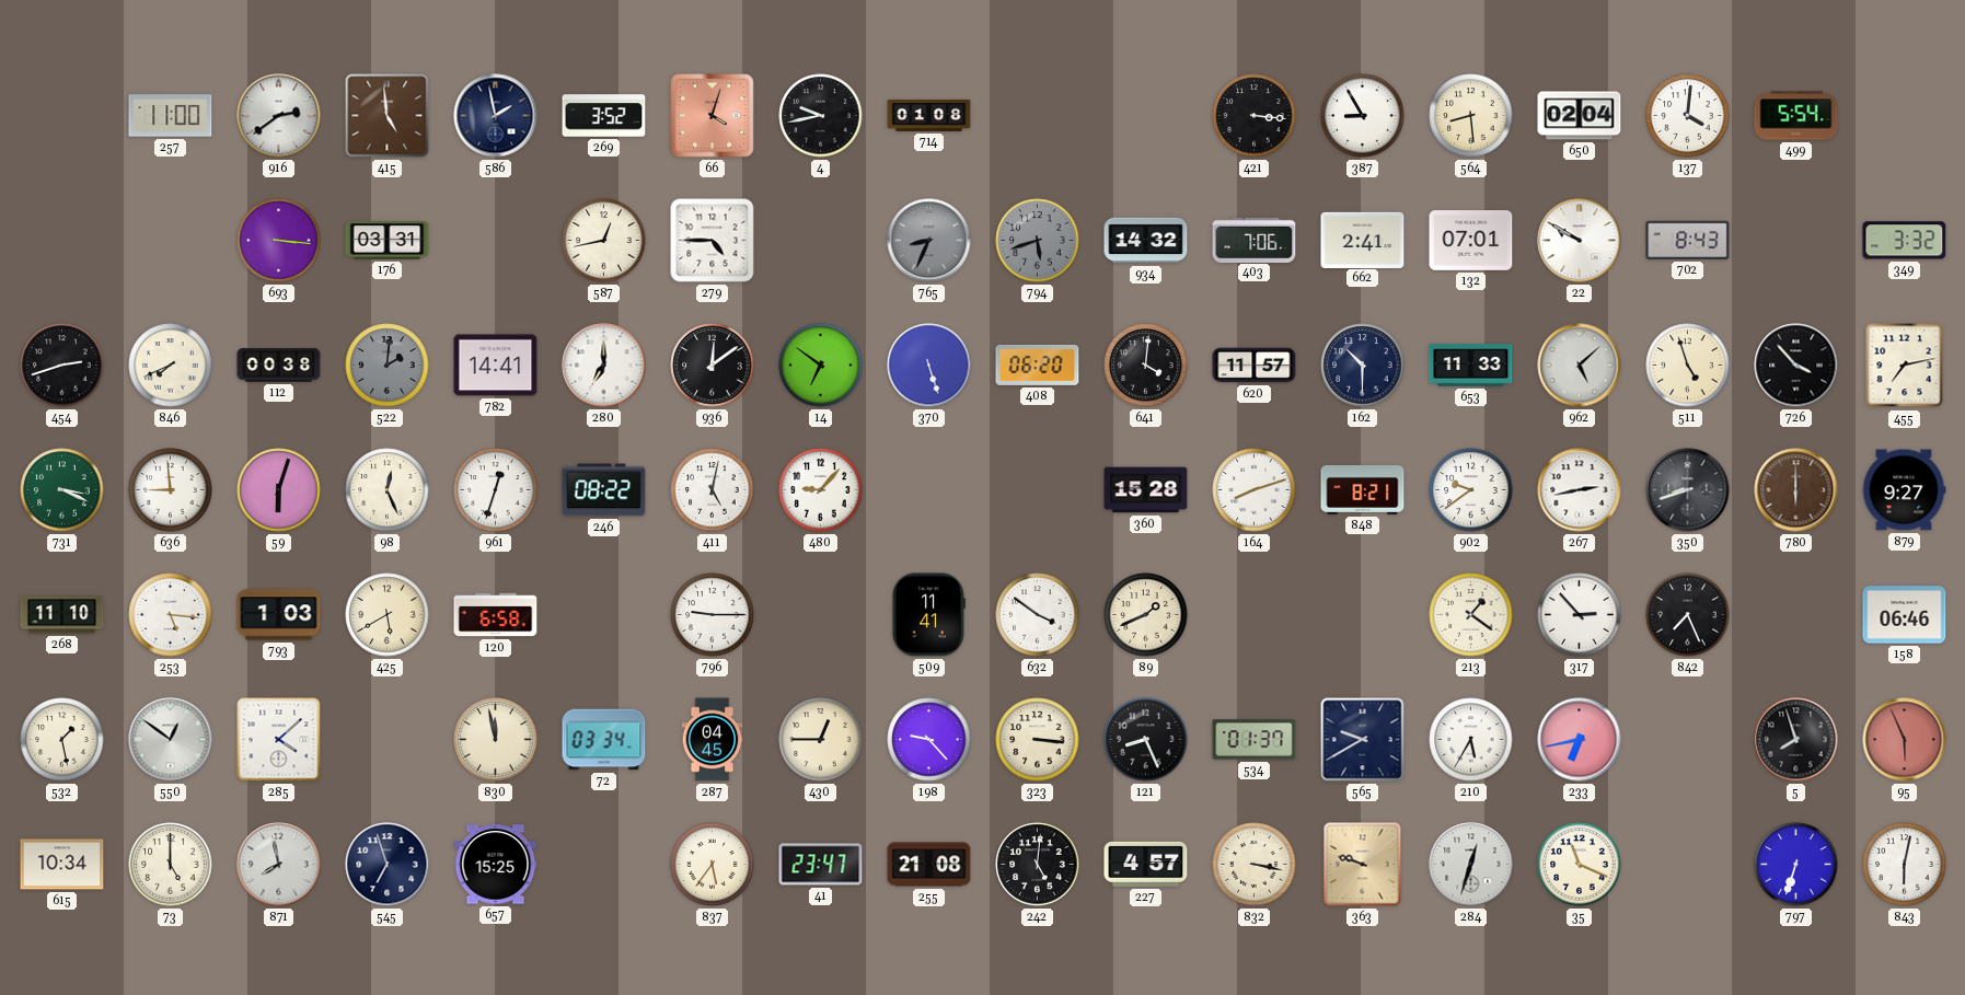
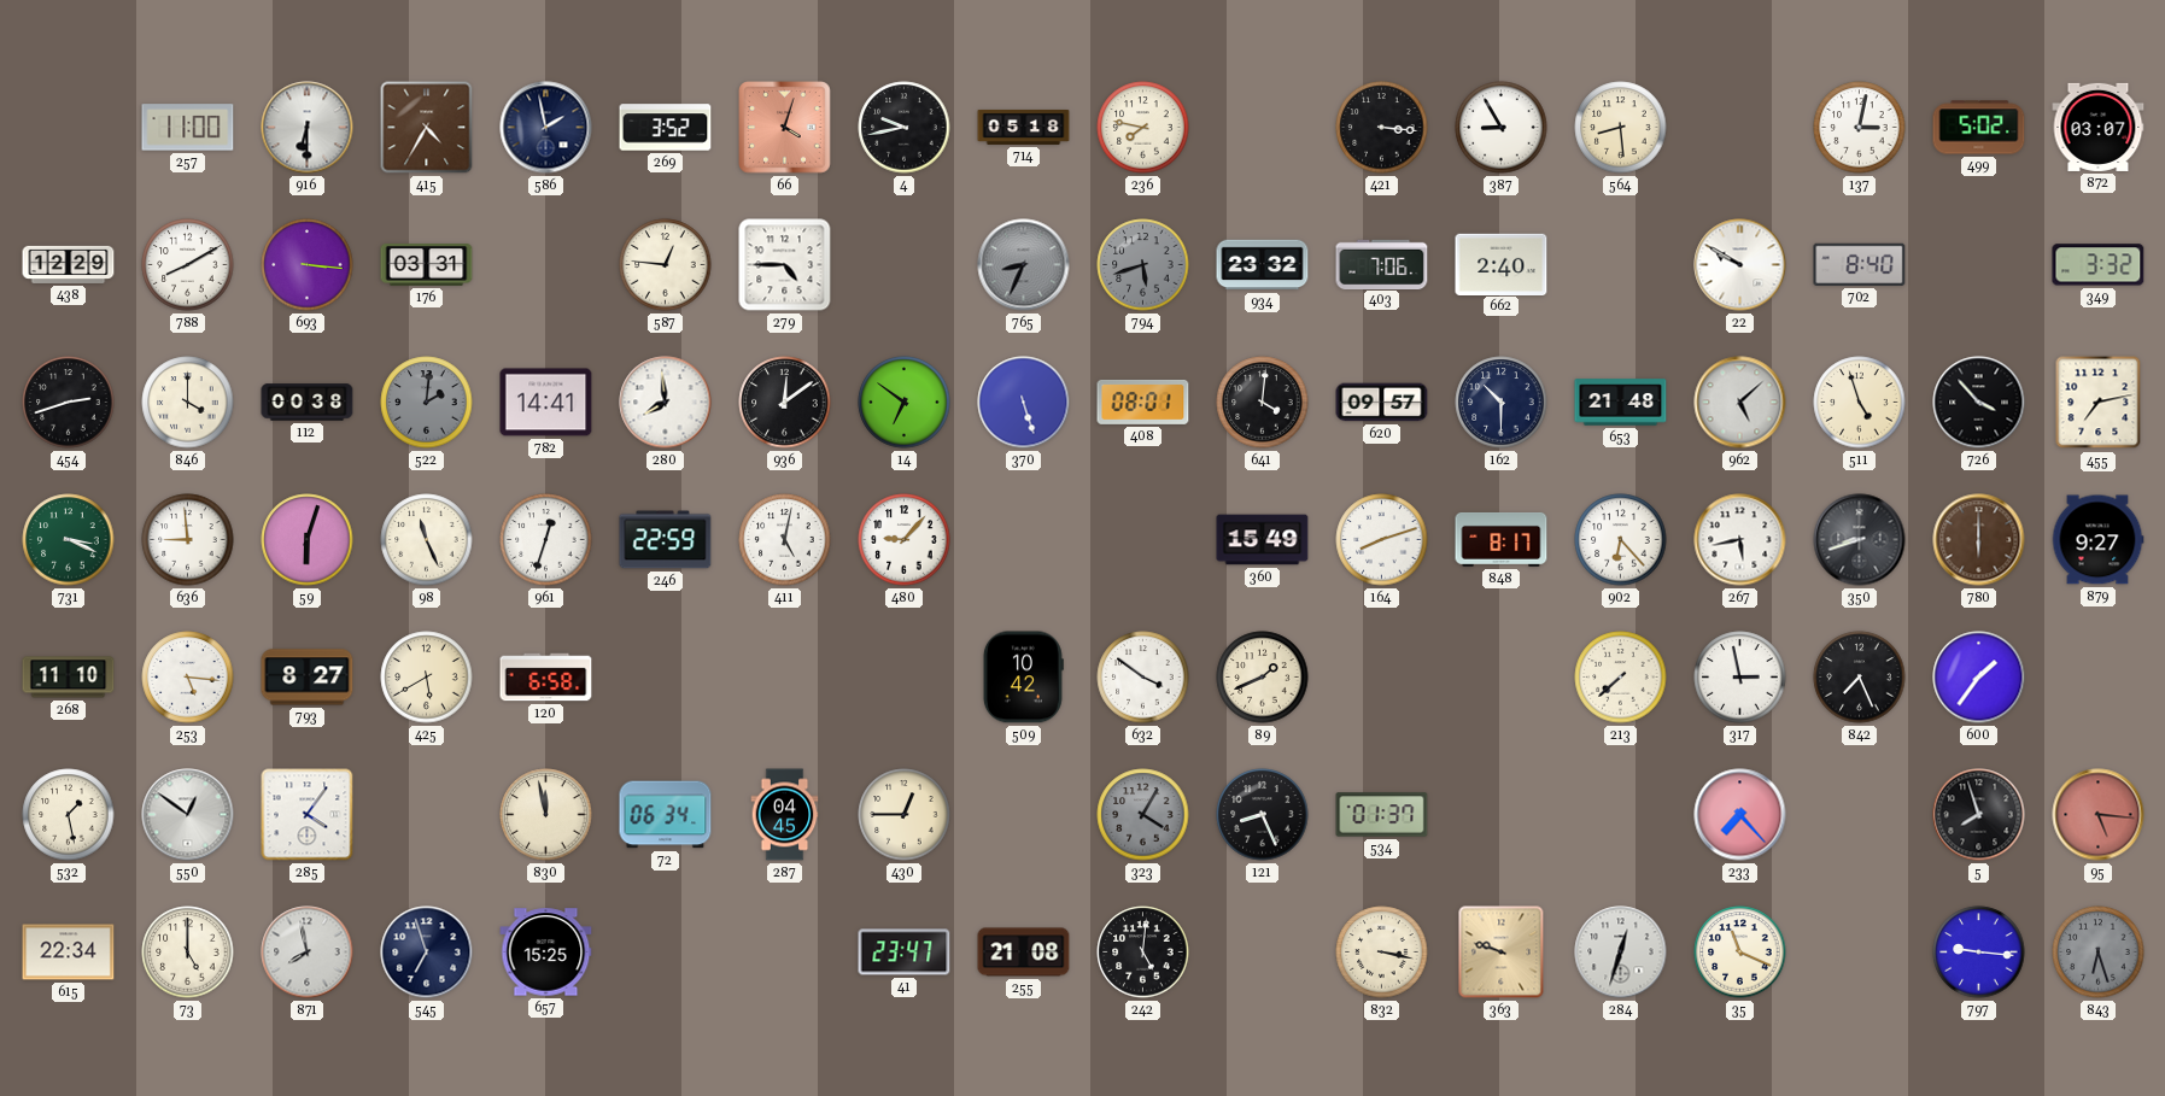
916: 2:39 -> 6:30 (308, 128)
415: 4:59 -> 4:35 (427, 128)
714: 01:08 -> 05:18 (1024, 127)
236: none -> 7:47 (1143, 128)
650: 02:04 -> none (1580, 116)
137: 4:01 -> 3:02 (1860, 128)
499: 5:54 -> 5:02 (1979, 128)
872: none -> 03:07 (2099, 127)
438: none -> 12:29 (69, 264)
788: none -> 8:10 (188, 265)
587: 12:43 -> 12:46 (666, 265)
934: 14:32 -> 23:32 (1263, 265)
662: 2:41 -> 2:40 (1502, 264)
132: 07:01 -> none (1471, 241)
702: 8:43 -> 8:40 (1860, 264)
846: 7:41 -> 4:00 (188, 403)
280: 7:00 -> 7:59 (666, 403)
408: 06:20 -> 08:01 (1143, 402)
620: 11:57 -> 09:57 (1382, 403)
653: 11:33 -> 21:48 (1621, 403)
98: 12:26 -> 11:26 (427, 540)
246: 08:22 -> 22:59 (666, 540)
360: 15:28 -> 15:49 (1263, 540)
848: 8:21 -> 8:17 (1502, 539)
902: 9:39 -> 6:23 (1621, 540)
267: 2:43 -> 5:43 (1740, 540)
793: 1:03 -> 8:27 (308, 678)
796: 9:15 -> none (713, 615)
509: 11:41 -> 10:42 (1023, 678)
213: 1:21 -> 7:38 (1621, 678)
317: 2:53 -> 2:58 (1740, 678)
600: none -> 1:36 (1979, 678)
158: 06:46 -> none (1905, 615)
285: 4:08 -> 4:06 (308, 815)
72: 03:34 -> 06:34 (666, 815)
198: 9:23 -> none (929, 740)
323: 3:16 -> 4:05 (1143, 815)
323 dial: cream -> grey (1143, 815)
565: 9:40 -> none (1363, 740)
210: 5:35 -> none (1471, 740)
233: 6:43 -> 7:23 (1740, 815)
95: 5:56 -> 5:16 (2099, 815)
615: 10:34 -> 22:34 (69, 953)
837: 5:36 -> none (713, 865)
227: 4:57 -> none (1146, 864)
797: 6:33 -> 9:16 (1979, 953)
843: 6:02 -> 6:27 (2099, 953)
843 dial: white -> grey (2099, 953)
